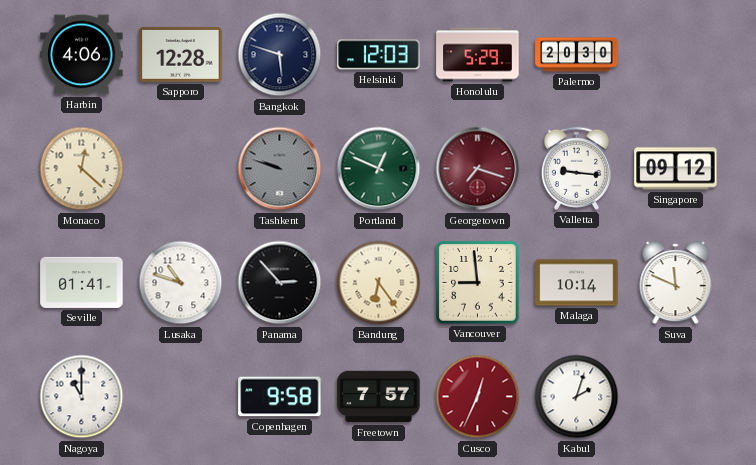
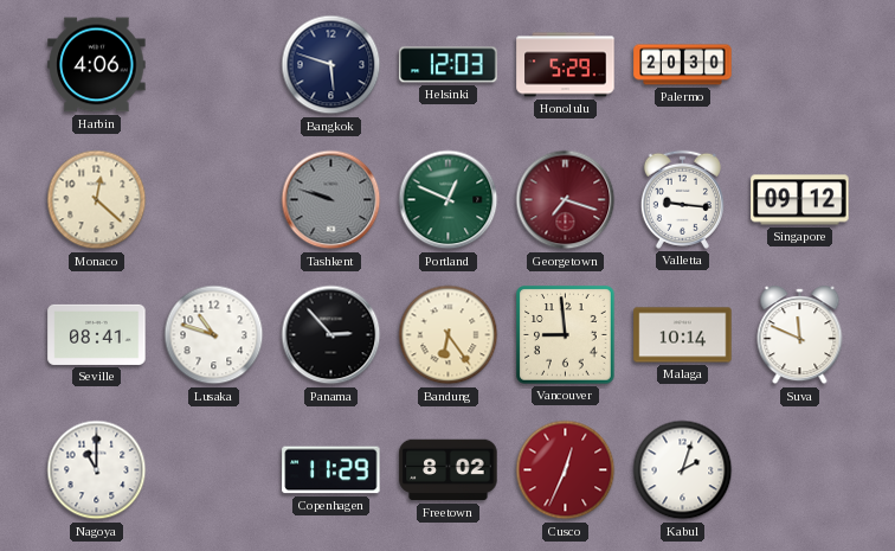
Sapporo: 12:28 -> none (181, 54)
Seville: 01:41 -> 08:41 (97, 334)
Copenhagen: 9:58 -> 11:29 (331, 470)
Freetown: 7:57 -> 8:02 (449, 470)
